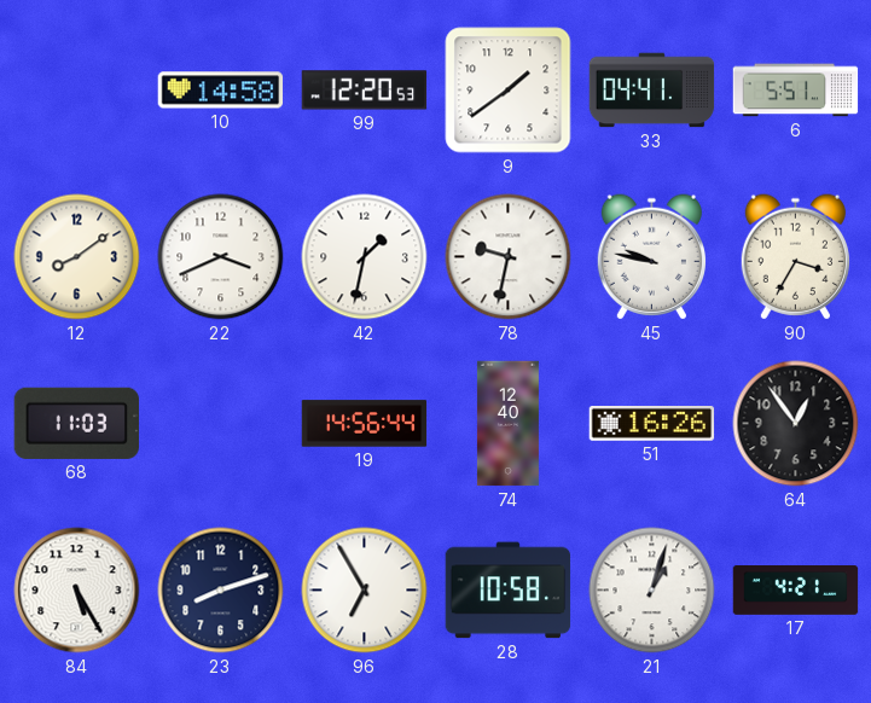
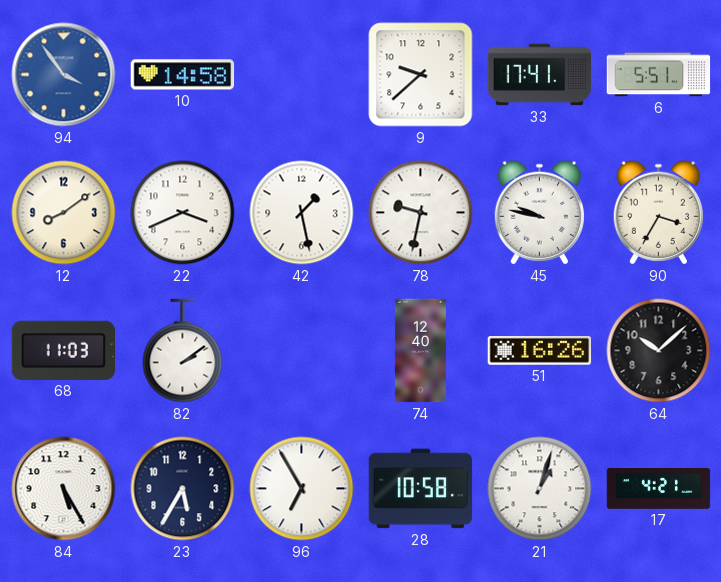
94: none -> 3:54 (64, 75)
99: 12:20 -> none (365, 91)
9: 1:39 -> 9:38 (421, 75)
33: 04:41 -> 17:41 (540, 75)
42: 1:32 -> 1:28 (302, 213)
82: none -> 2:09 (183, 351)
19: 14:56 -> none (365, 424)
64: 12:54 -> 10:08 (659, 351)
23: 8:12 -> 5:35 (183, 489)
